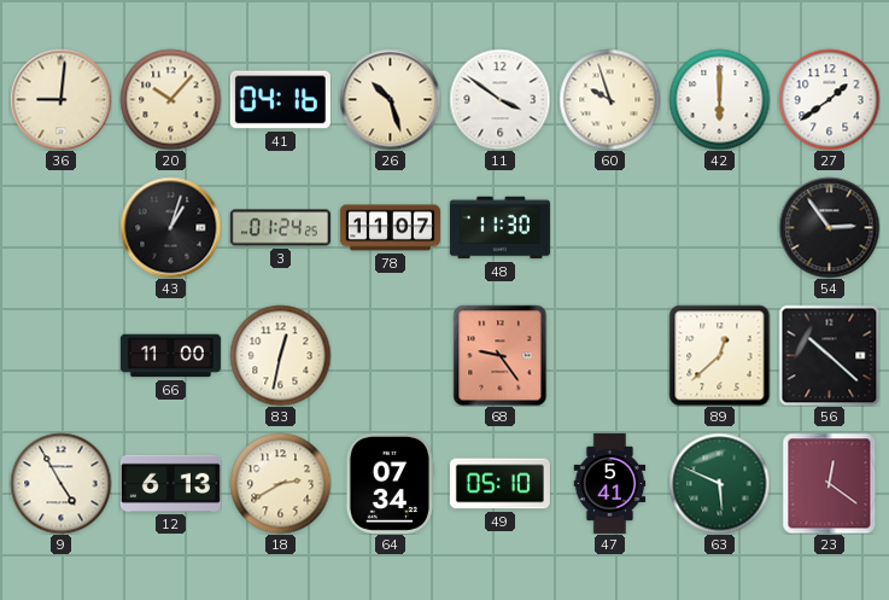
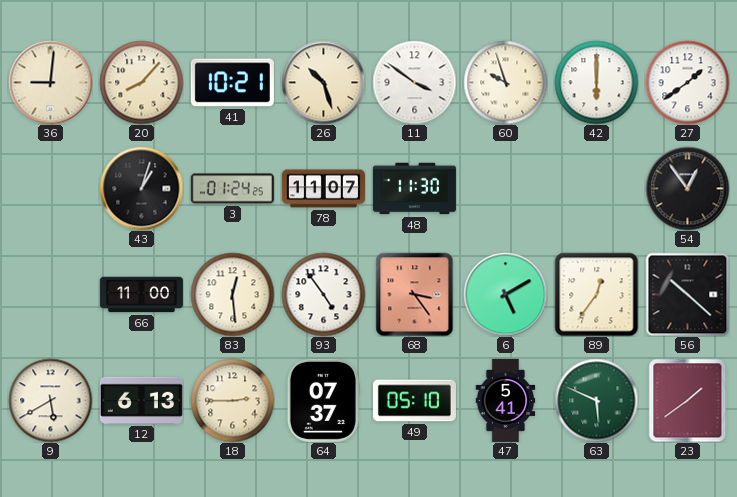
20: 10:07 -> 8:07 (141, 82)
41: 04:16 -> 10:21 (232, 83)
54: 2:54 -> 12:54 (687, 188)
83: 12:32 -> 12:29 (232, 294)
93: none -> 4:54 (323, 294)
68: 9:24 -> 3:24 (415, 294)
6: none -> 5:10 (505, 294)
89: 12:38 -> 12:36 (596, 294)
9: 4:55 -> 5:40 (50, 400)
18: 2:40 -> 2:45 (232, 400)
64: 07:34 -> 07:37 (323, 400)
23: 12:21 -> 1:39 (688, 400)
